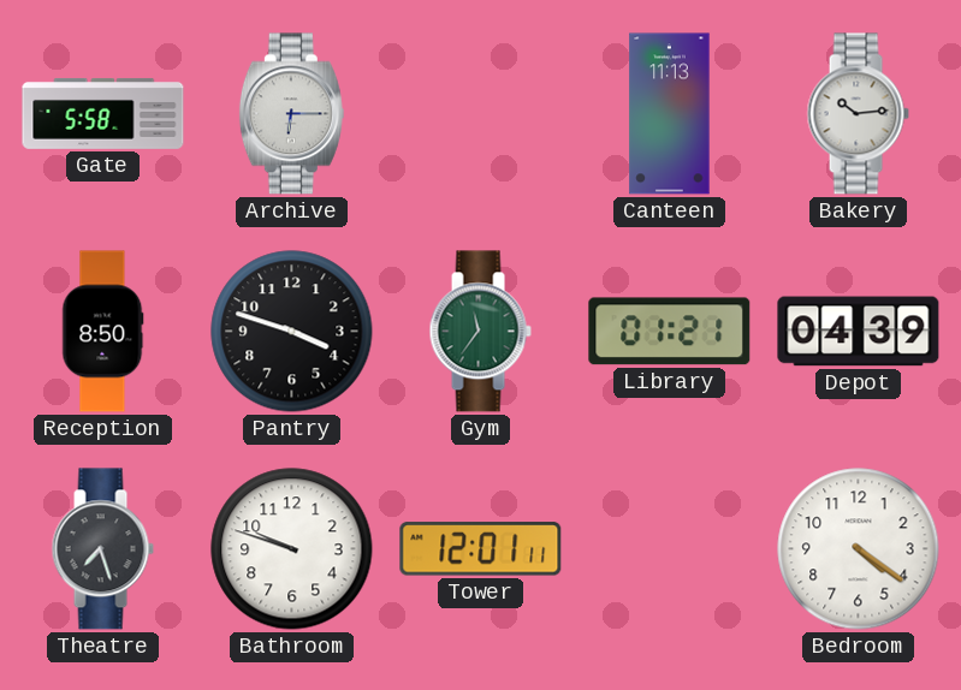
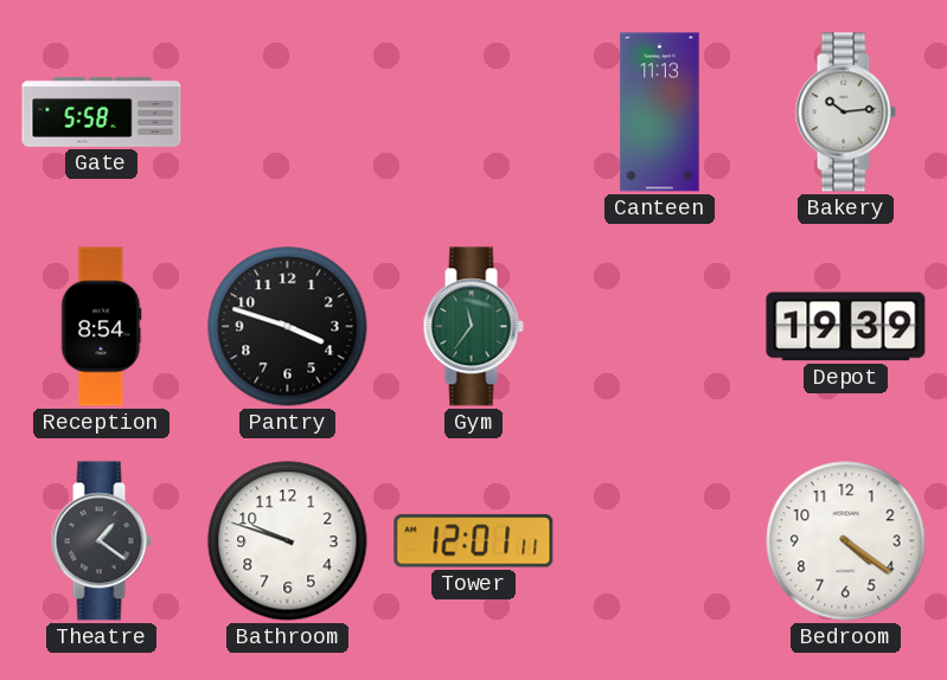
Archive: 6:15 -> none (291, 114)
Reception: 8:50 -> 8:54 (102, 327)
Library: 01:21 -> none (670, 332)
Depot: 04:39 -> 19:39 (846, 327)
Theatre: 7:27 -> 1:21 (101, 541)
